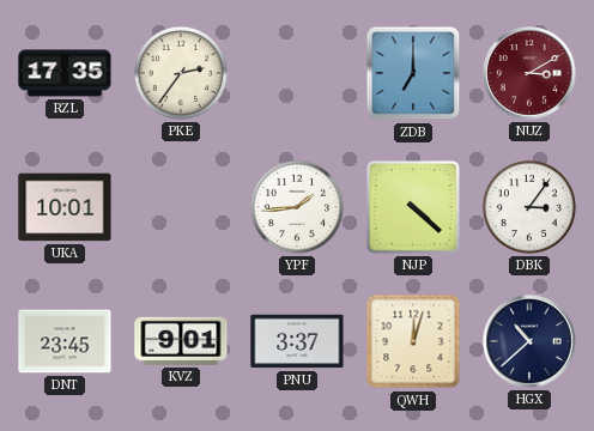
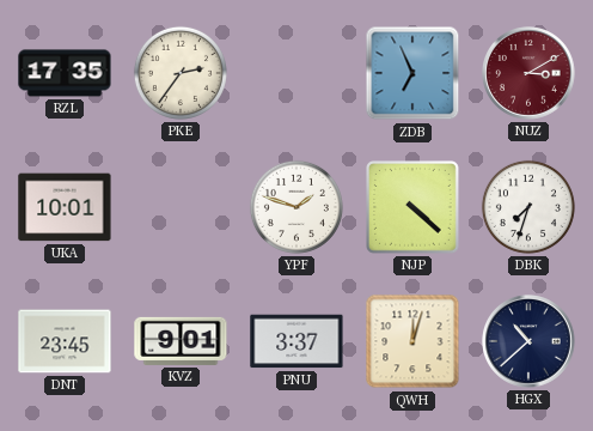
ZDB: 7:00 -> 6:56 (412, 73)
YPF: 1:44 -> 1:48 (296, 207)
DBK: 3:06 -> 7:33 (528, 207)
